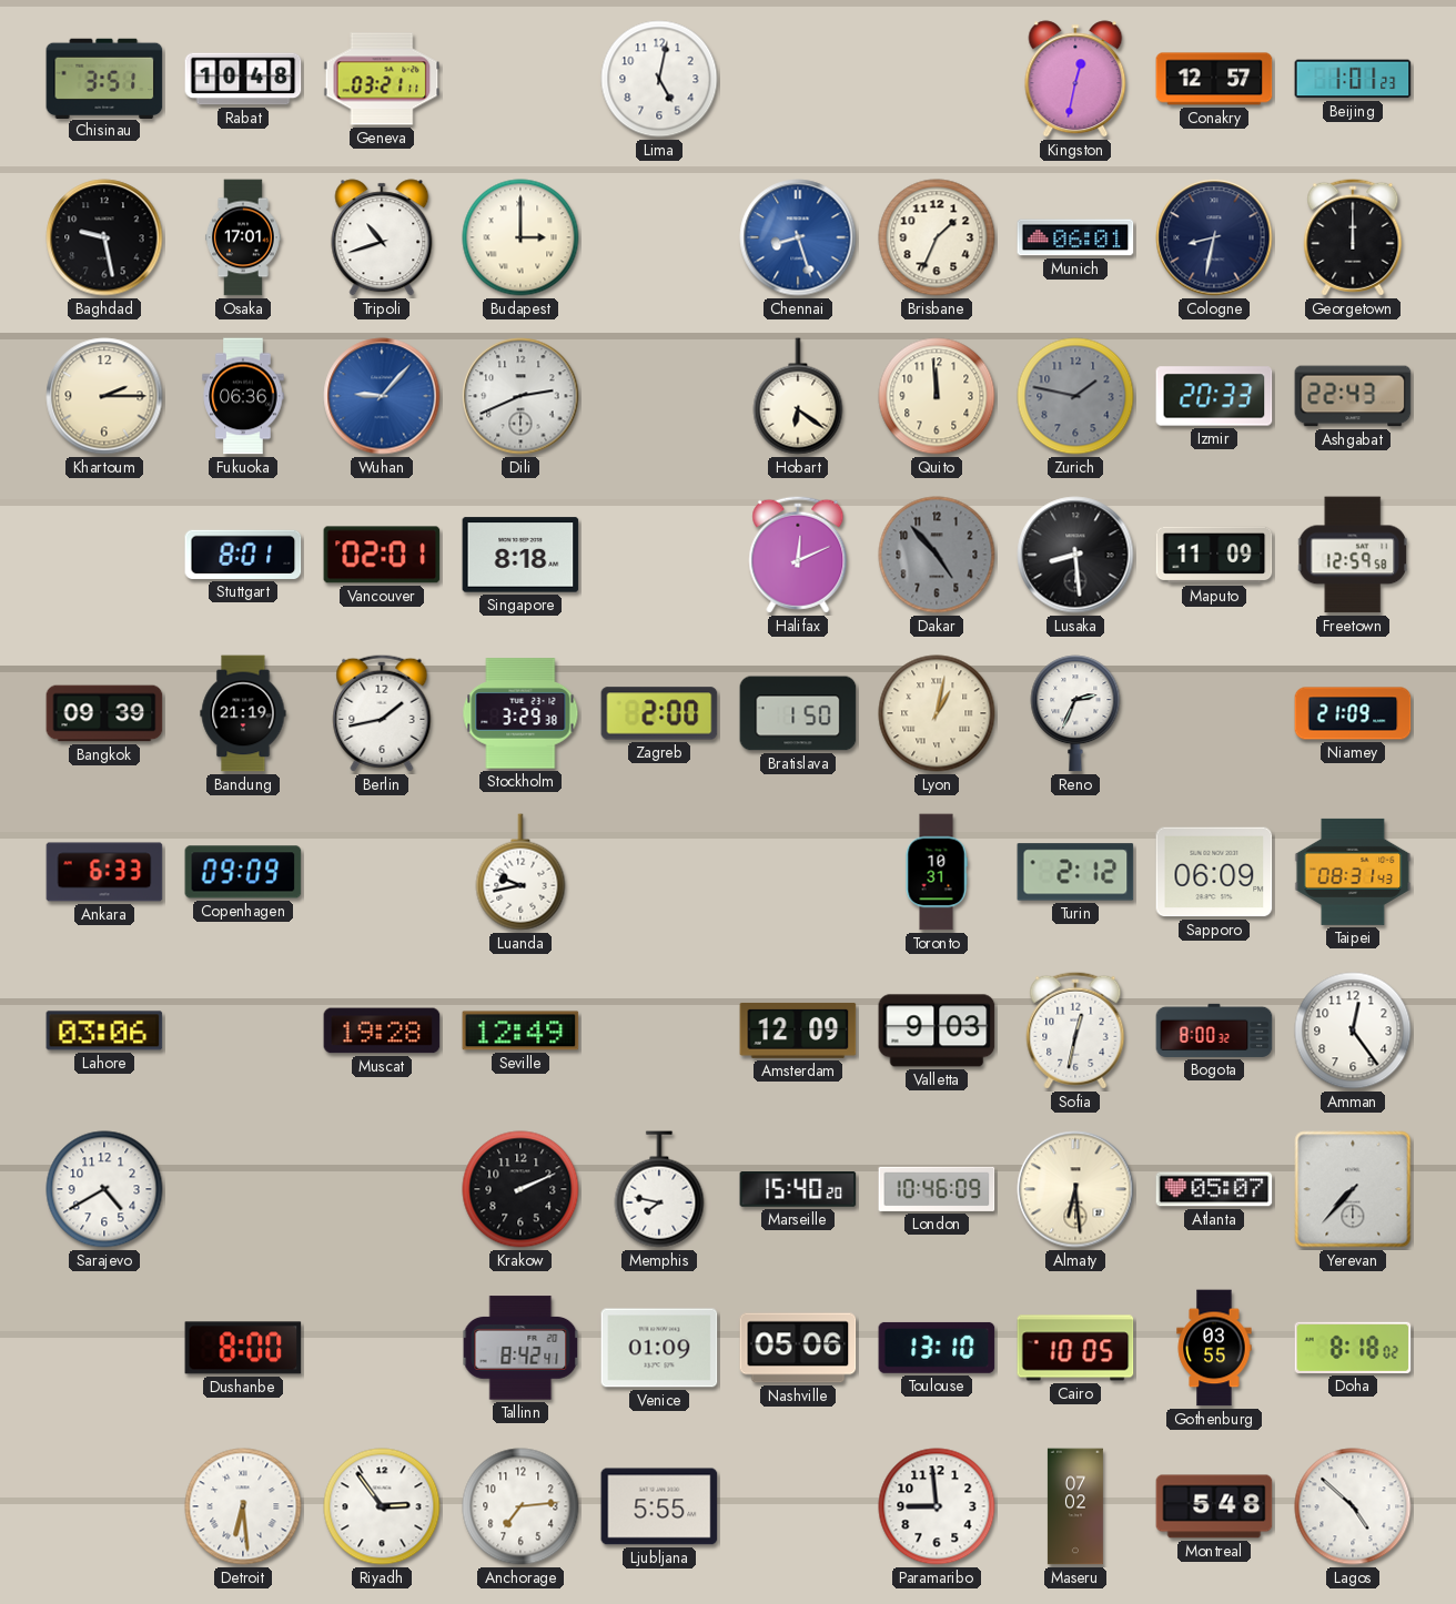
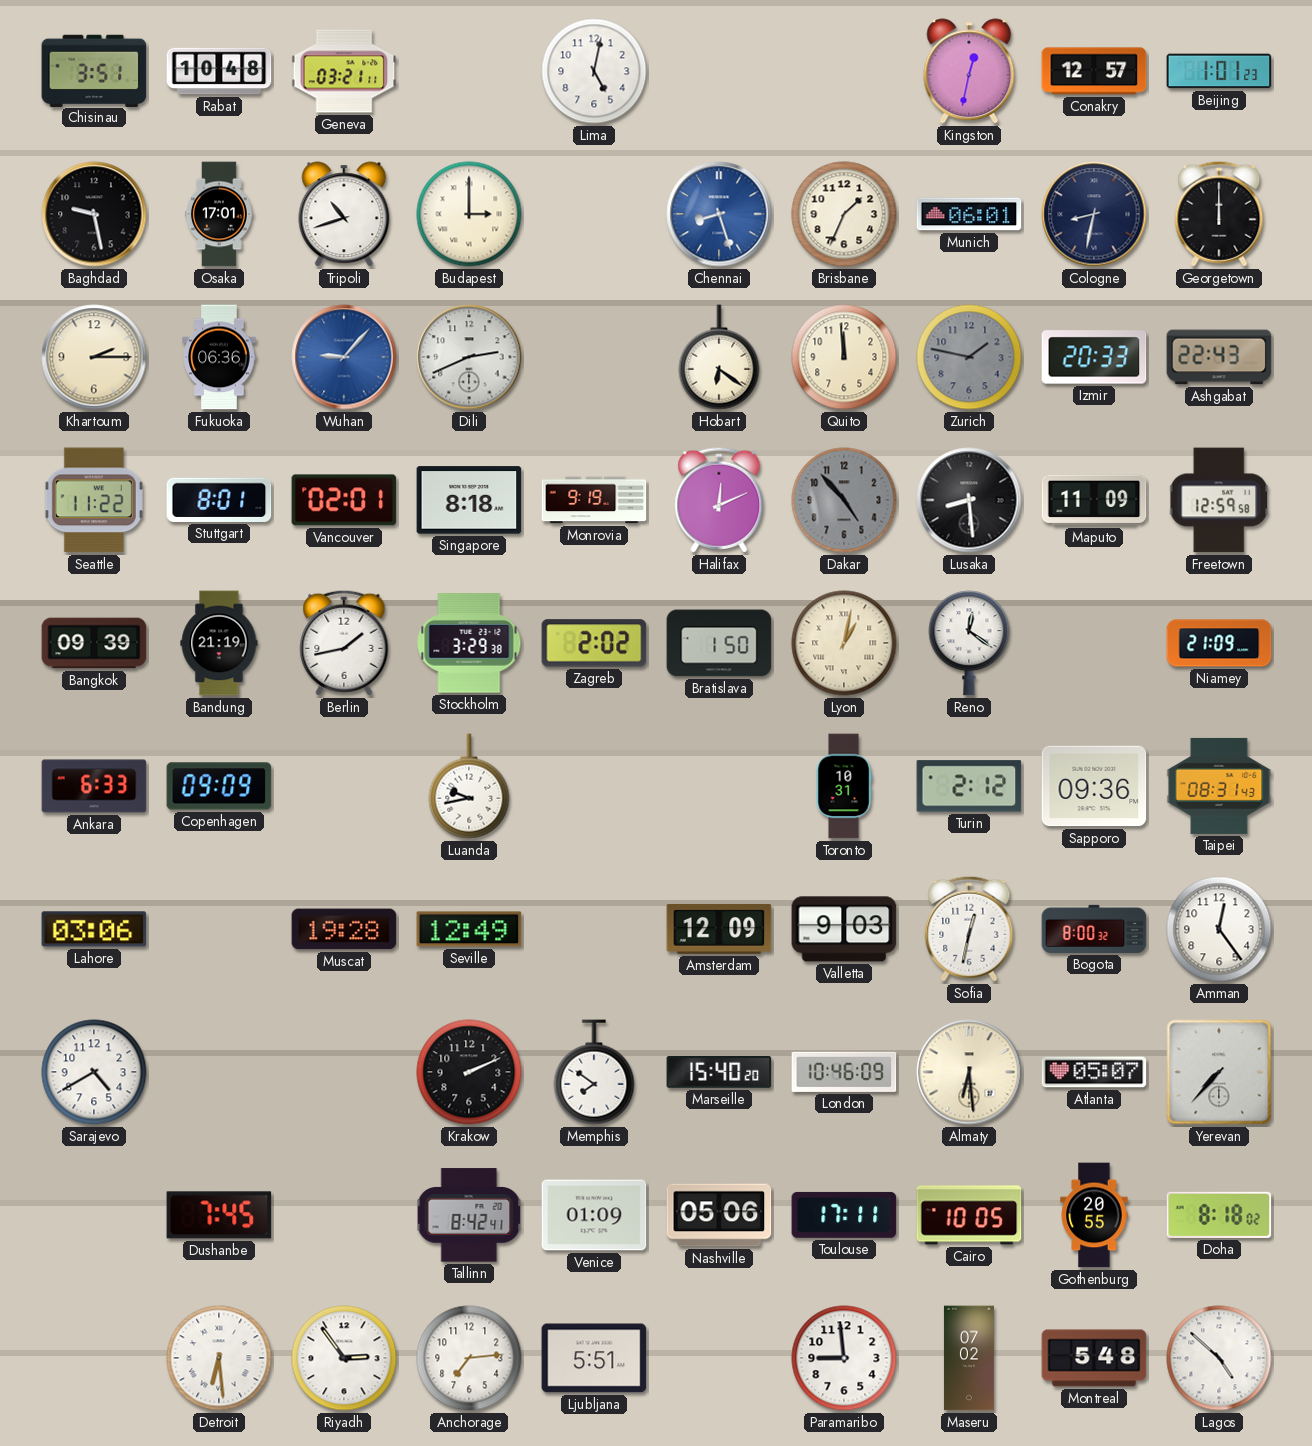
Seattle: none -> 11:22 (94, 500)
Monrovia: none -> 9:19 (594, 500)
Zagreb: 2:00 -> 2:02 (594, 643)
Reno: 2:34 -> 12:21 (969, 643)
Sapporo: 06:09 -> 09:36 (1094, 786)
Memphis: 7:47 -> 7:51 (594, 1072)
Dushanbe: 8:00 -> 7:45 (219, 1215)
Toulouse: 13:10 -> 17:11 (844, 1215)
Gothenburg: 03:55 -> 20:55 (1094, 1215)
Ljubljana: 5:55 -> 5:51 (594, 1358)
